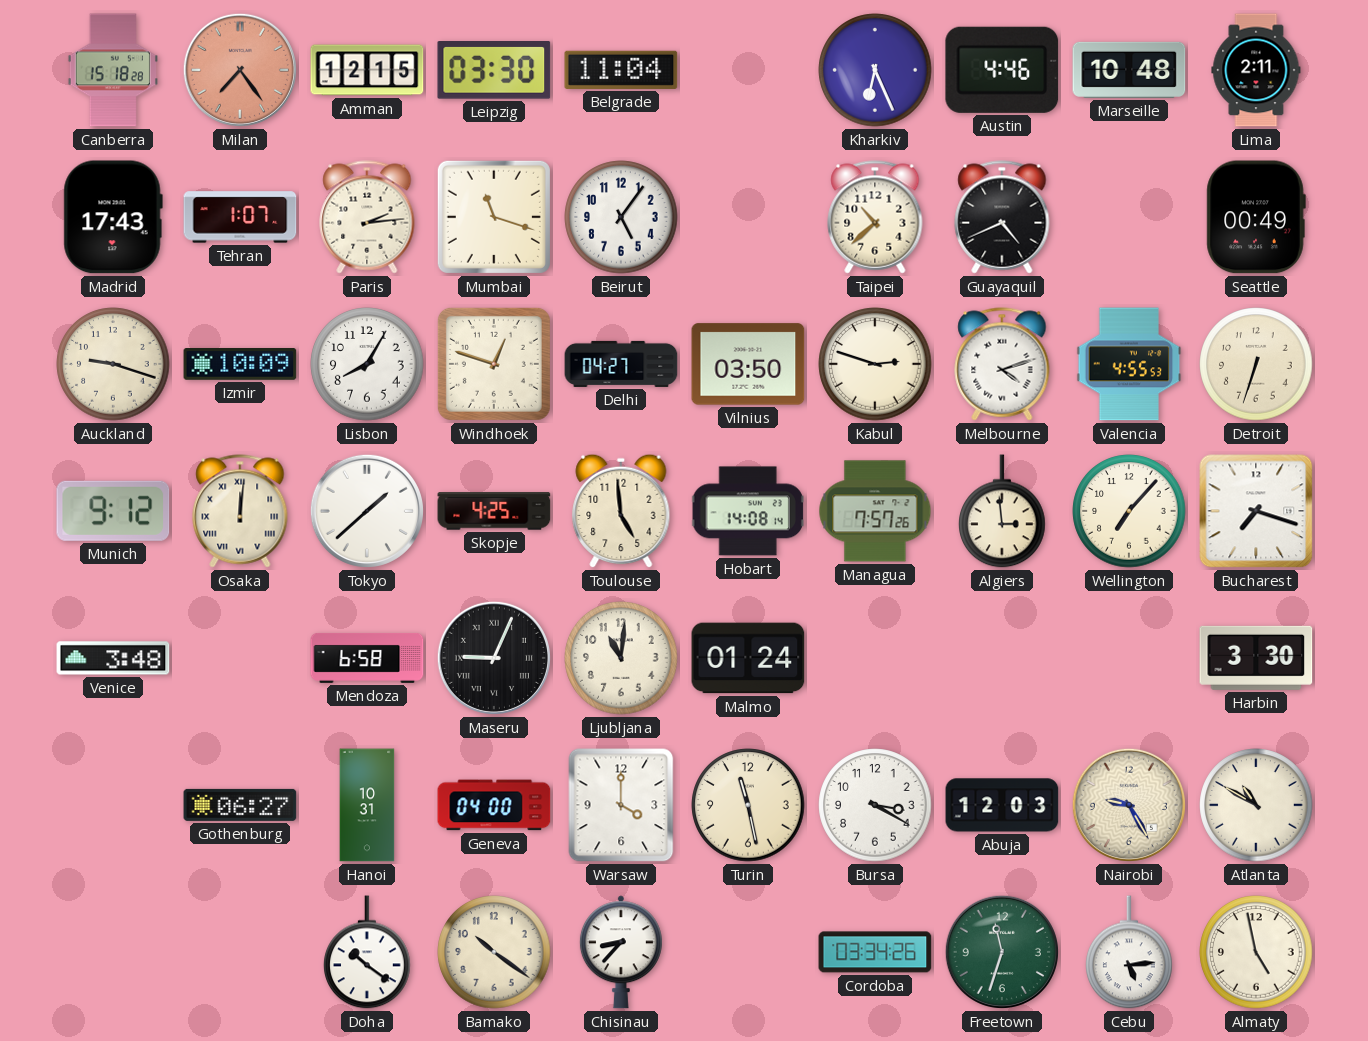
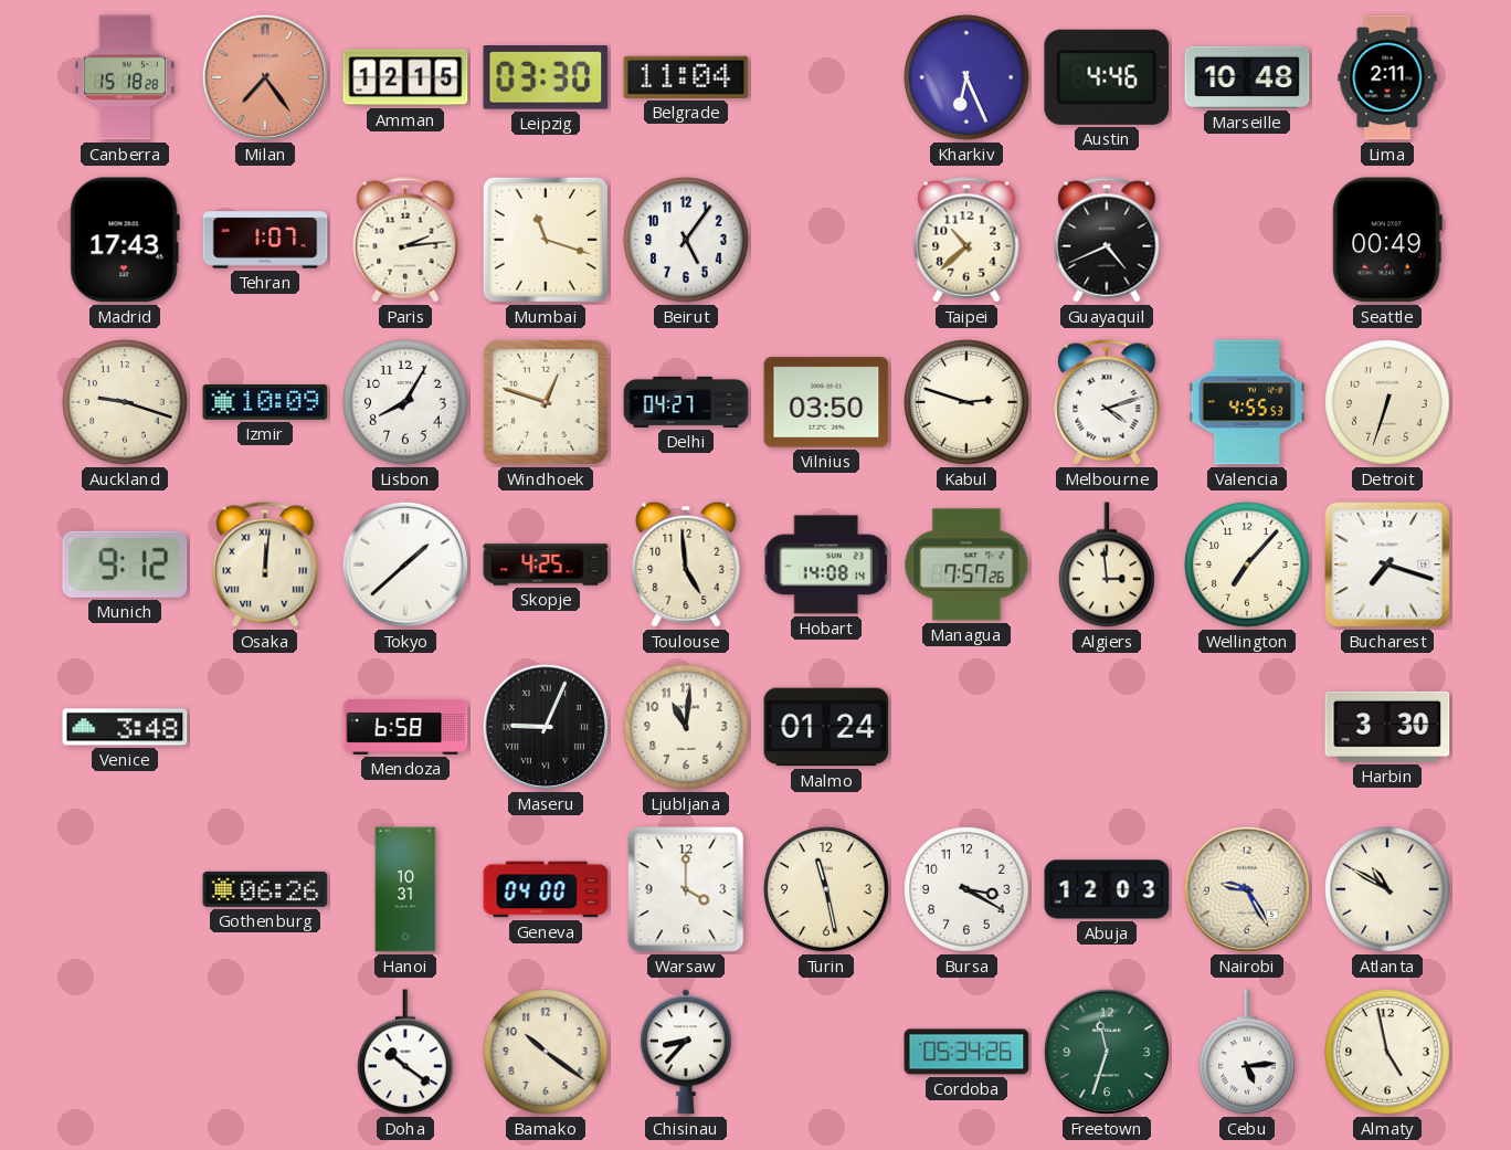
Gothenburg: 06:27 -> 06:26 (265, 889)
Cordoba: 03:34 -> 05:34 (966, 1052)
